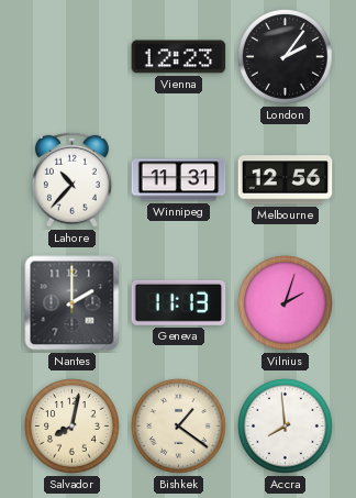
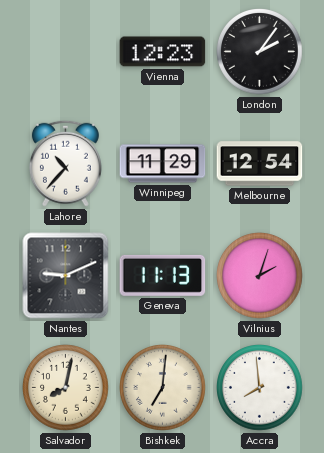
Winnipeg: 11:31 -> 11:29 (163, 164)
Melbourne: 12:56 -> 12:54 (260, 164)
Nantes: 2:00 -> 9:11 (66, 276)
Bishkek: 1:21 -> 7:01 (163, 388)
